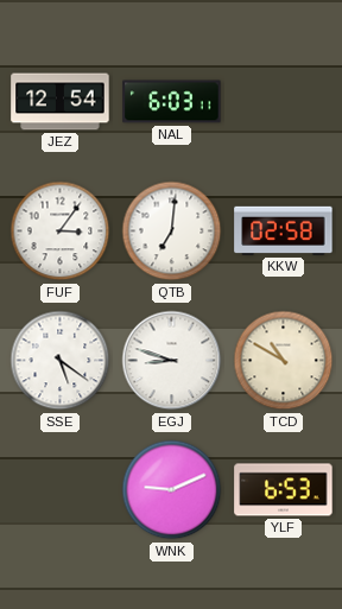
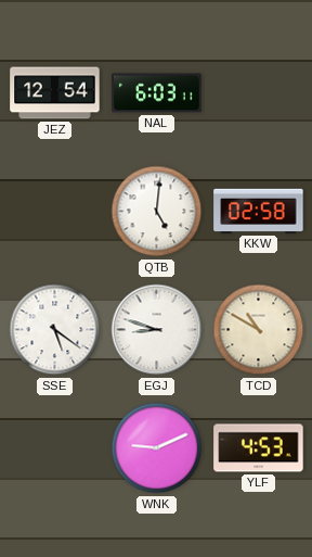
FUF: 3:06 -> none (61, 231)
QTB: 7:01 -> 5:01 (157, 212)
YLF: 6:53 -> 4:53 (259, 448)
